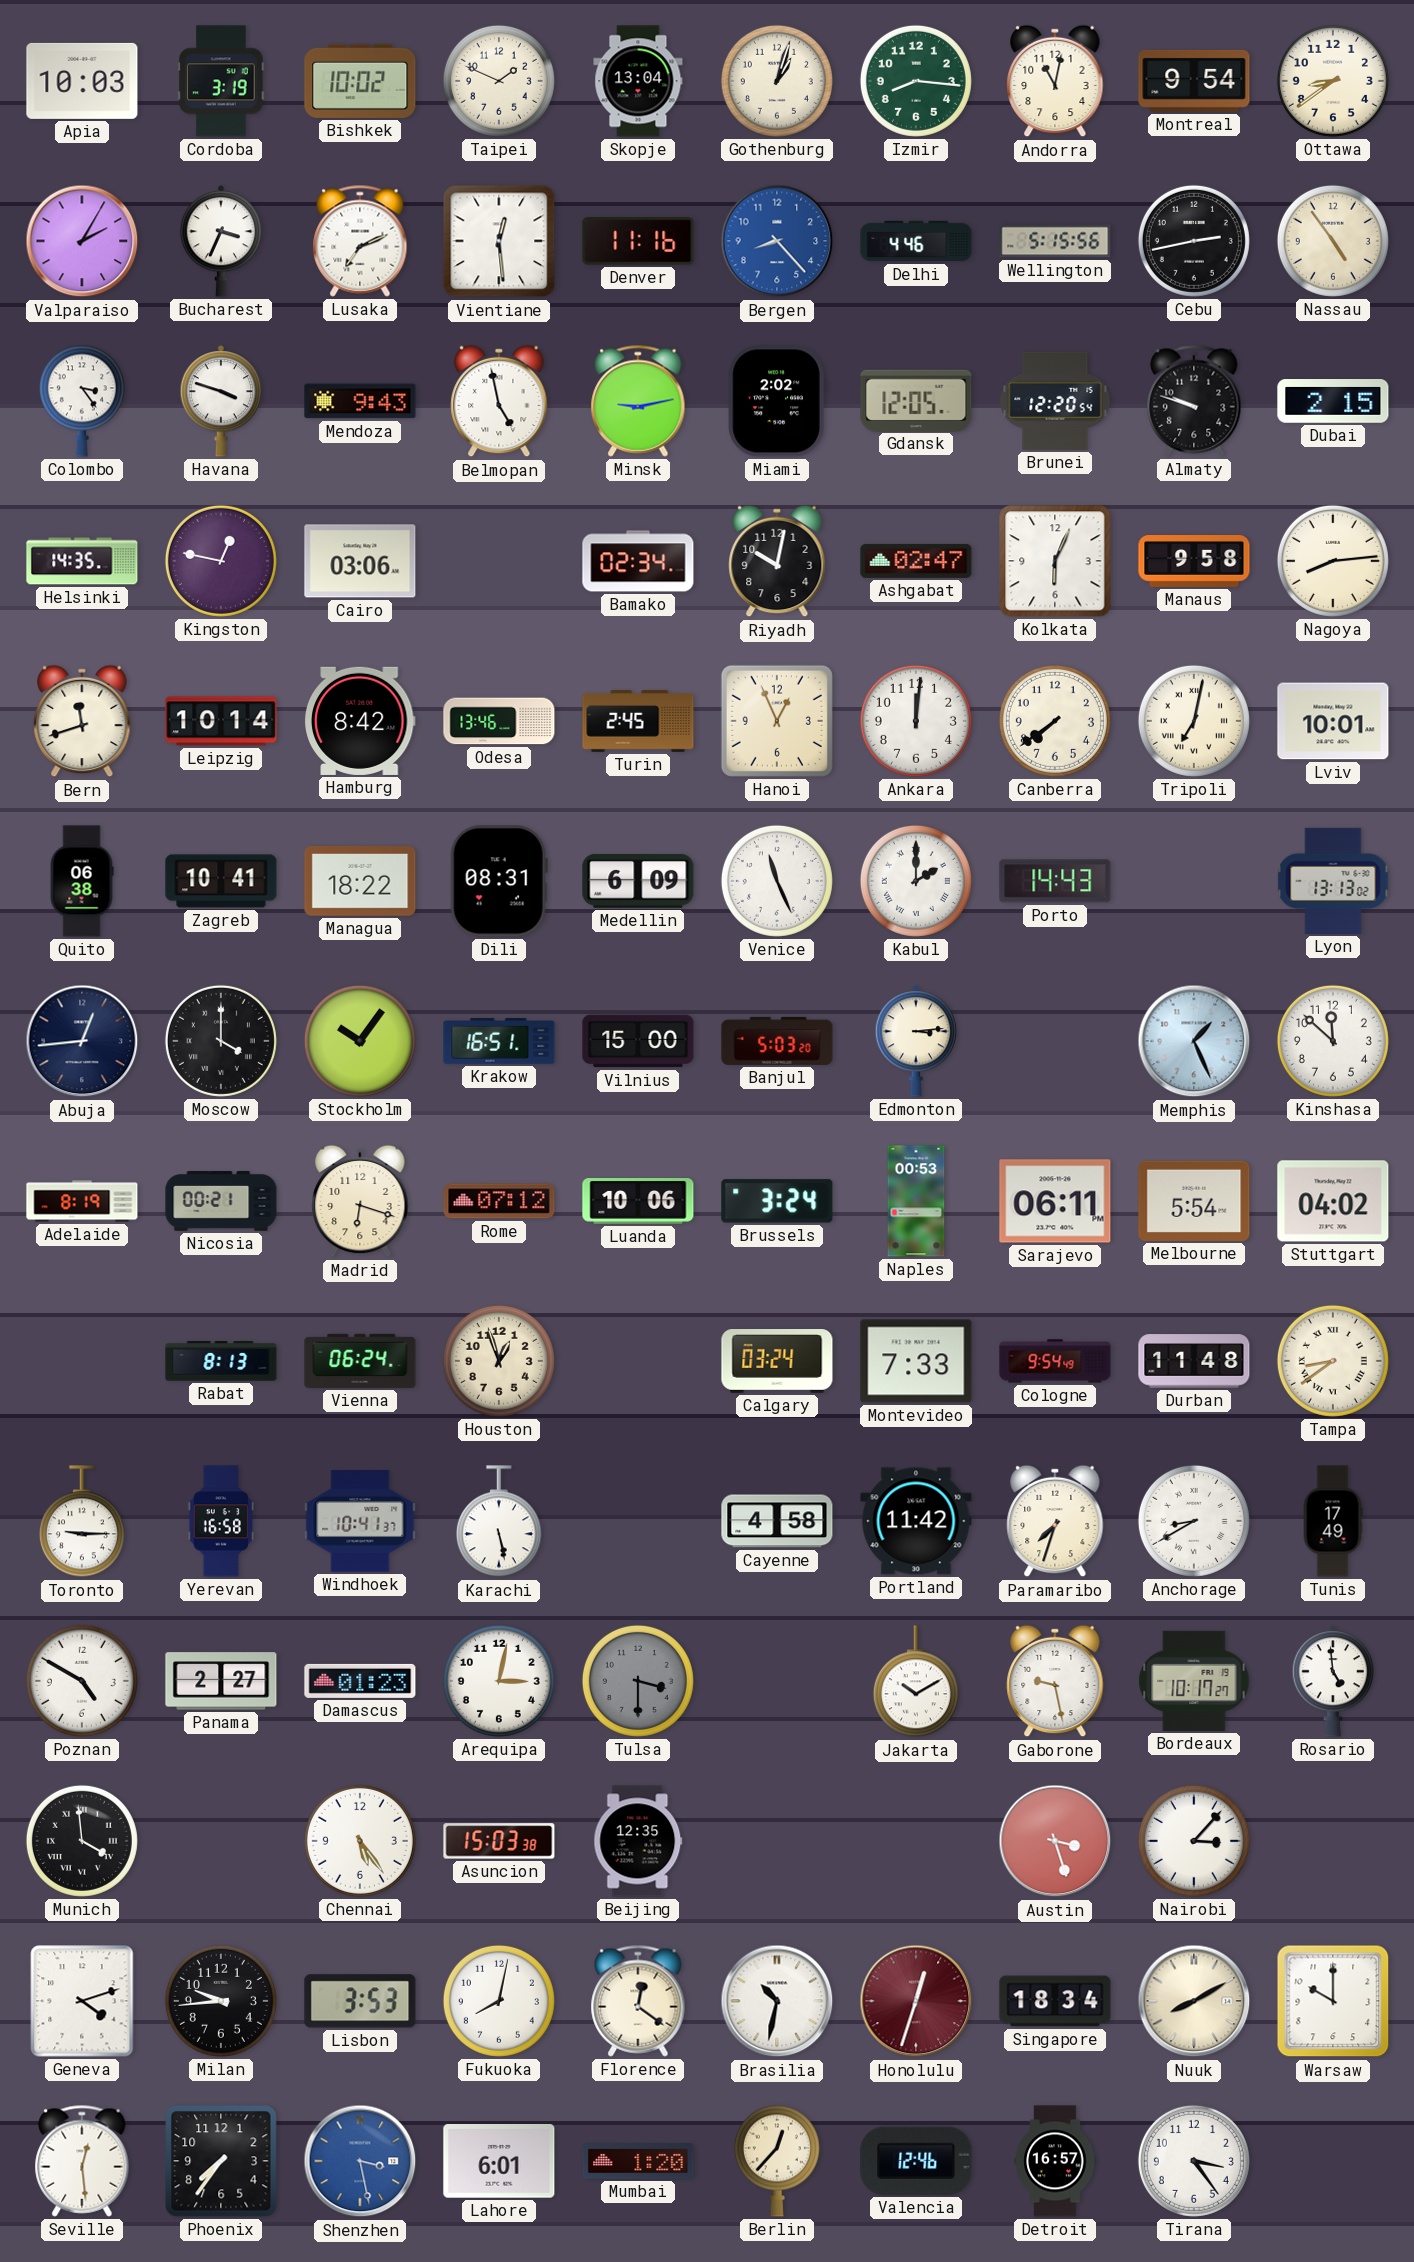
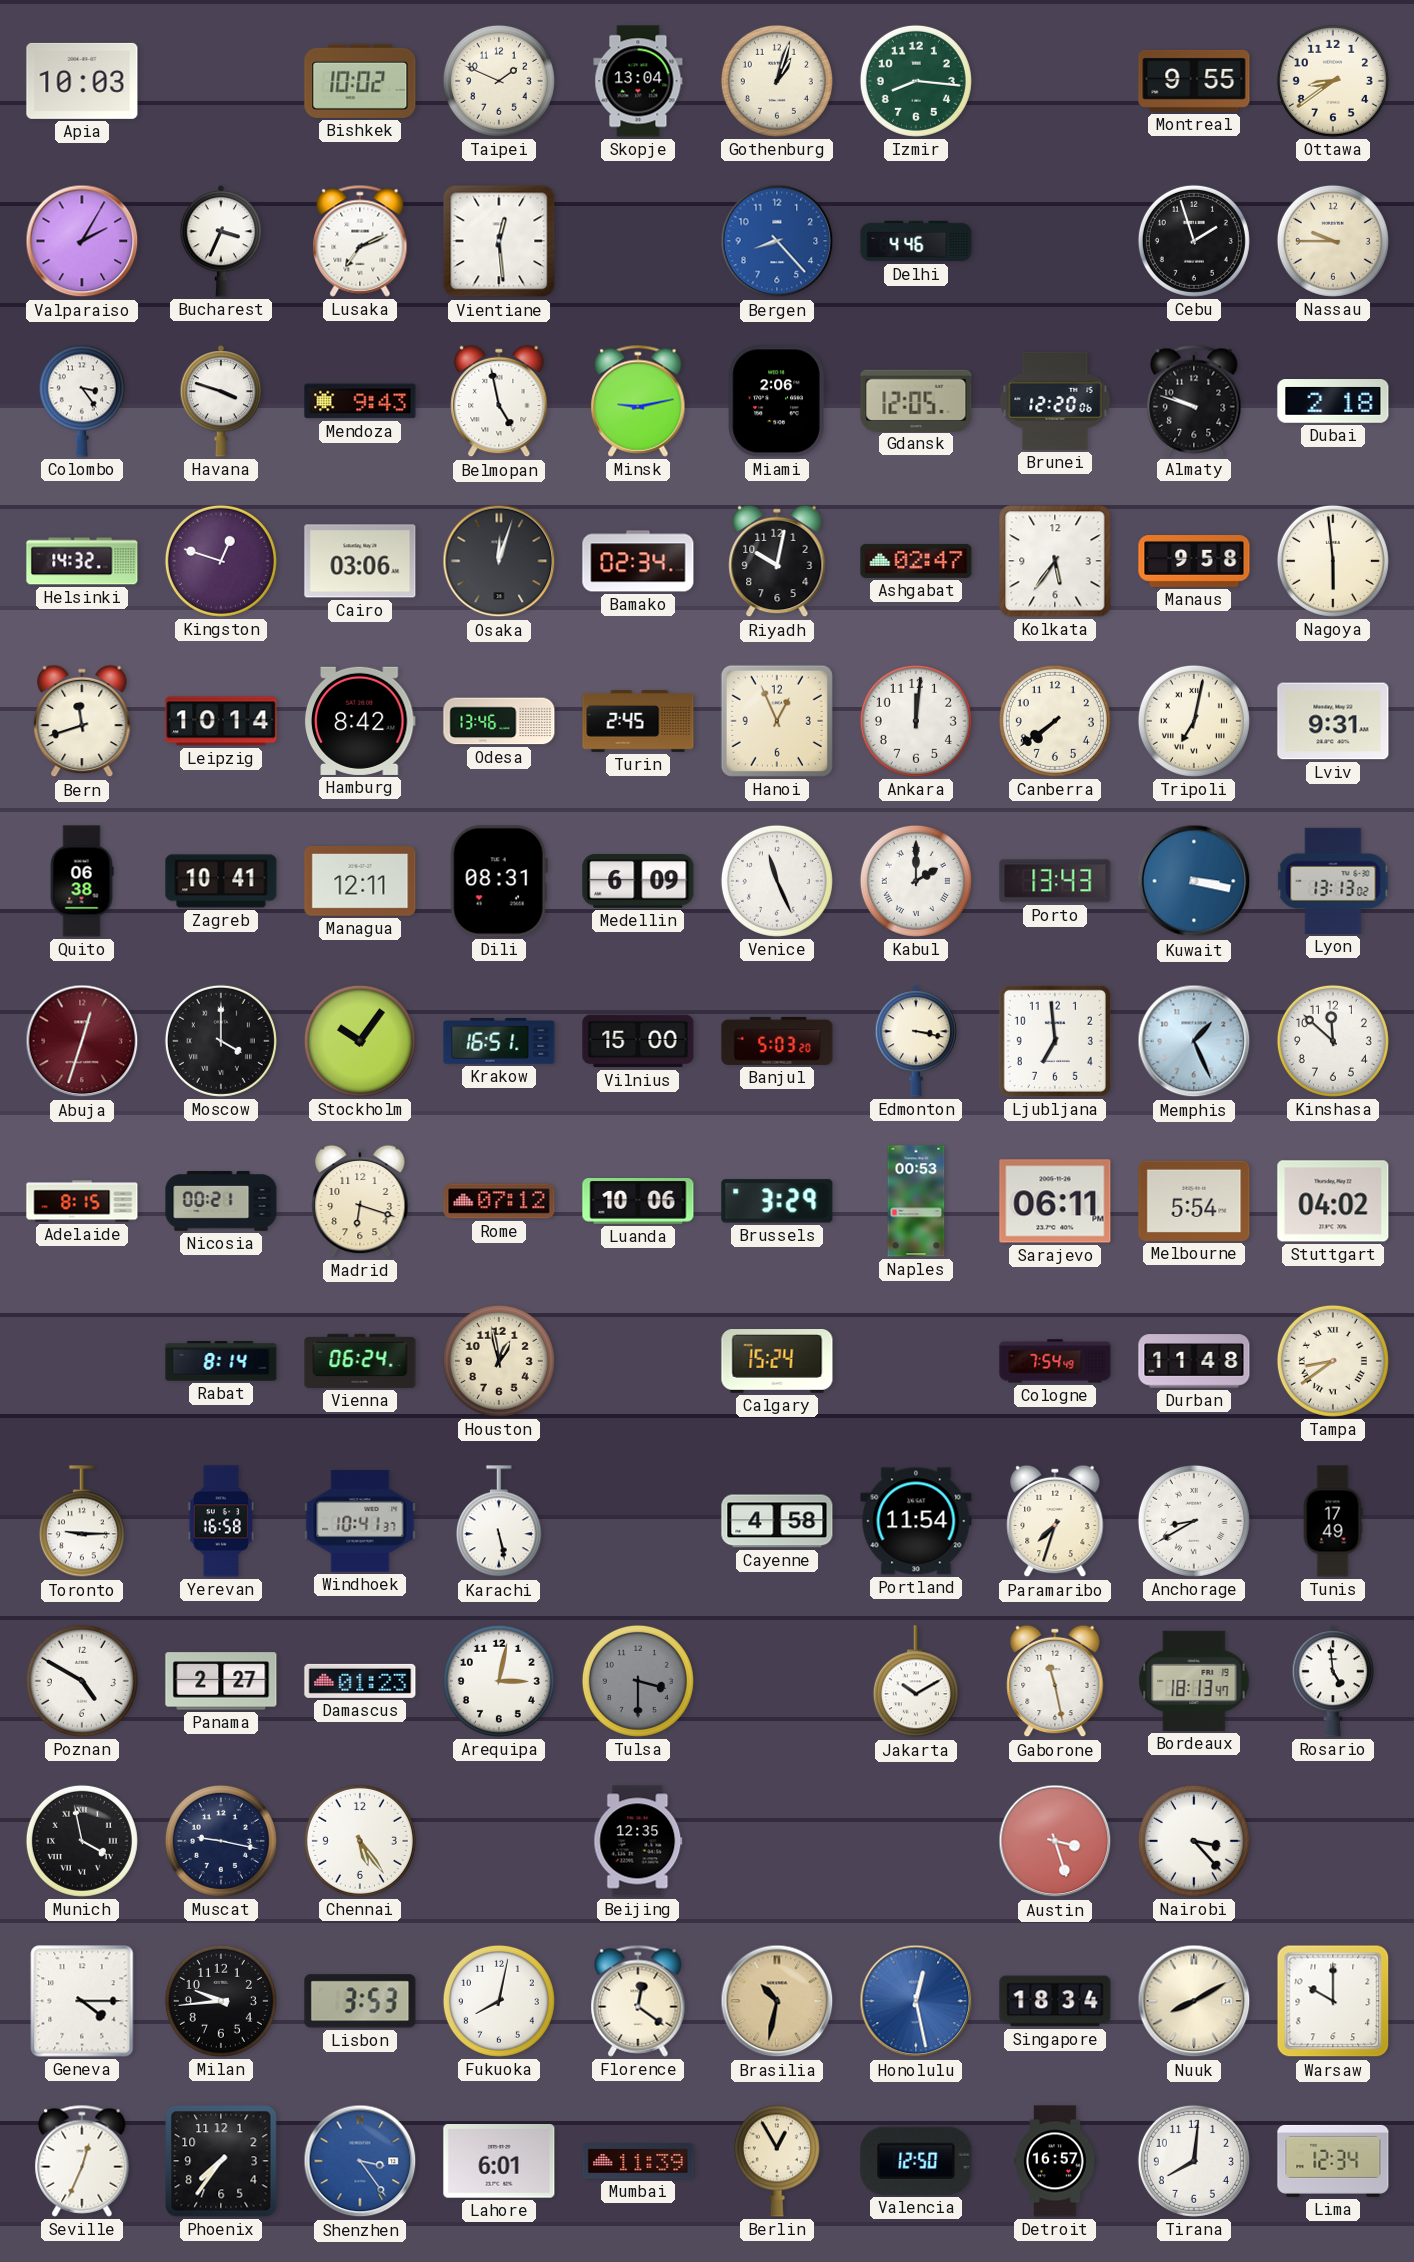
Cordoba: 3:19 -> none (221, 81)
Andorra: 11:02 -> none (1055, 81)
Montreal: 9:54 -> 9:55 (1194, 81)
Denver: 11:16 -> none (638, 241)
Wellington: 5:15 -> none (1055, 241)
Cebu: 2:43 -> 1:57 (1194, 241)
Nassau: 4:54 -> 9:45 (1333, 241)
Miami: 2:02 -> 2:06 (777, 401)
Brunei: 12:20:54 -> 12:20:06 (1055, 401)
Dubai: 2:15 -> 2:18 (1333, 402)
Helsinki: 14:35 -> 14:32 (82, 561)
Kingston: 12:47 -> 12:48 (221, 561)
Osaka: none -> 12:03 (499, 561)
Kolkata: 6:04 -> 5:36 (1055, 561)
Nagoya: 8:14 -> 5:59 (1333, 561)
Lviv: 10:01 -> 9:31 (1333, 721)
Managua: 18:22 -> 12:11 (360, 882)
Porto: 14:43 -> 13:43 (1055, 881)
Kuwait: none -> 3:17 (1194, 881)
Abuja: 12:44 -> 12:33 (82, 1041)
Abuja dial: navy -> burgundy (82, 1041)
Edmonton: 3:14 -> 3:17 (916, 1041)
Ljubljana: none -> 6:59 (1055, 1041)
Adelaide: 8:19 -> 8:15 (82, 1201)
Brussels: 3:24 -> 3:29 (777, 1201)
Rabat: 8:13 -> 8:14 (221, 1361)
Houston: 12:57 -> 12:58 (499, 1361)
Calgary: 03:24 -> 15:24 (777, 1361)
Montevideo: 7:33 -> none (916, 1361)
Cologne: 9:54 -> 7:54 (1055, 1361)
Portland: 11:42 -> 11:54 (916, 1521)
Gaborone: 9:28 -> 11:28 (1055, 1681)
Bordeaux: 10:17 -> 18:13 (1194, 1681)
Munich: 3:59 -> 3:58 (82, 1841)
Muscat: none -> 9:17 (221, 1841)
Asuncion: 15:03 -> none (499, 1841)
Nairobi: 3:07 -> 3:23 (1194, 1841)
Geneva: 4:12 -> 4:15 (82, 2001)
Brasilia dial: white -> champagne (777, 2001)
Honolulu: 12:33 -> 12:28 (916, 2001)
Honolulu dial: burgundy -> blue (916, 2001)
Seville: 12:29 -> 12:34 (82, 2161)
Shenzhen: 3:28 -> 3:24 (360, 2161)
Mumbai: 1:20 -> 11:39 (638, 2161)
Berlin: 12:37 -> 12:55 (777, 2161)
Valencia: 12:46 -> 12:50 (916, 2161)
Tirana: 3:24 -> 8:01 (1194, 2161)
Lima: none -> 12:34 (1333, 2161)
